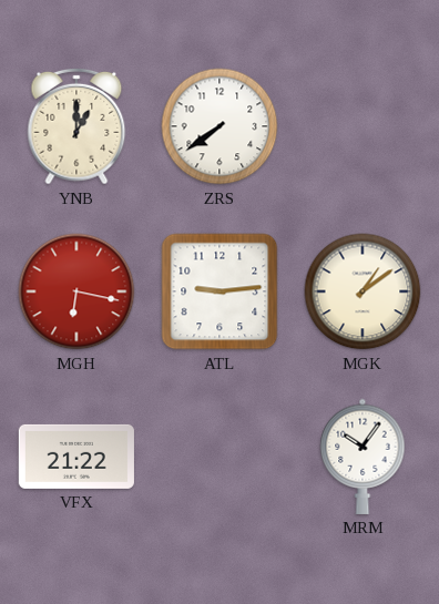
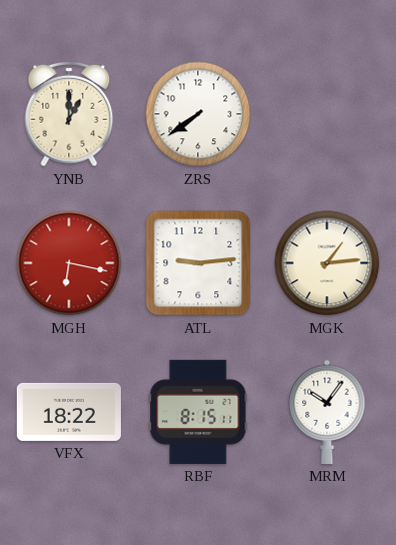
MGK: 1:09 -> 1:14 (327, 263)
VFX: 21:22 -> 18:22 (69, 412)
RBF: none -> 8:15 (198, 412)
